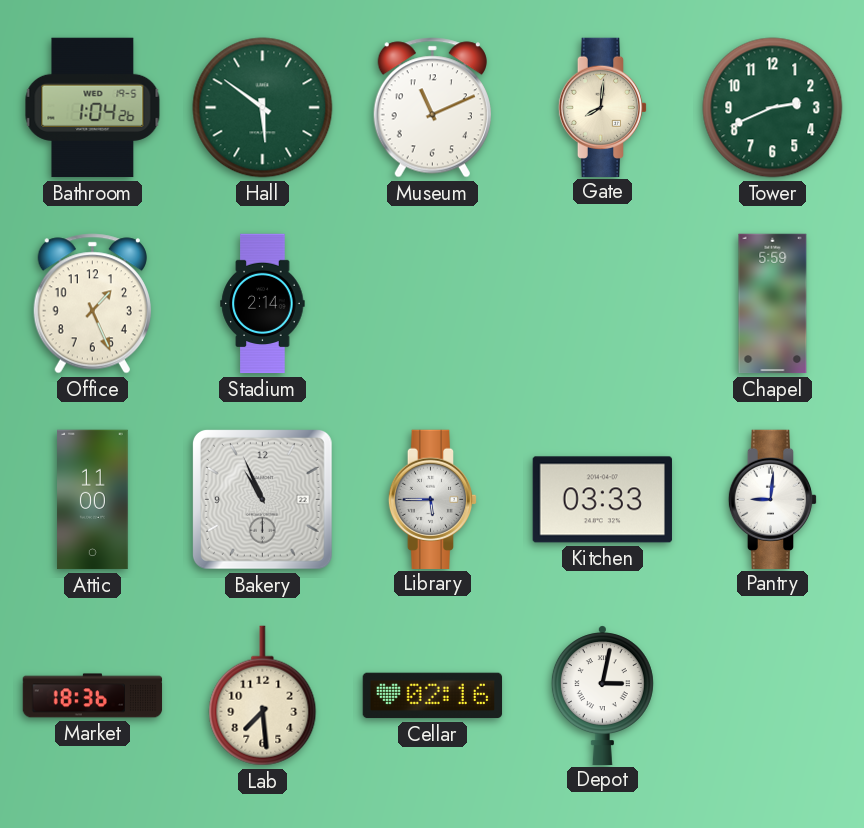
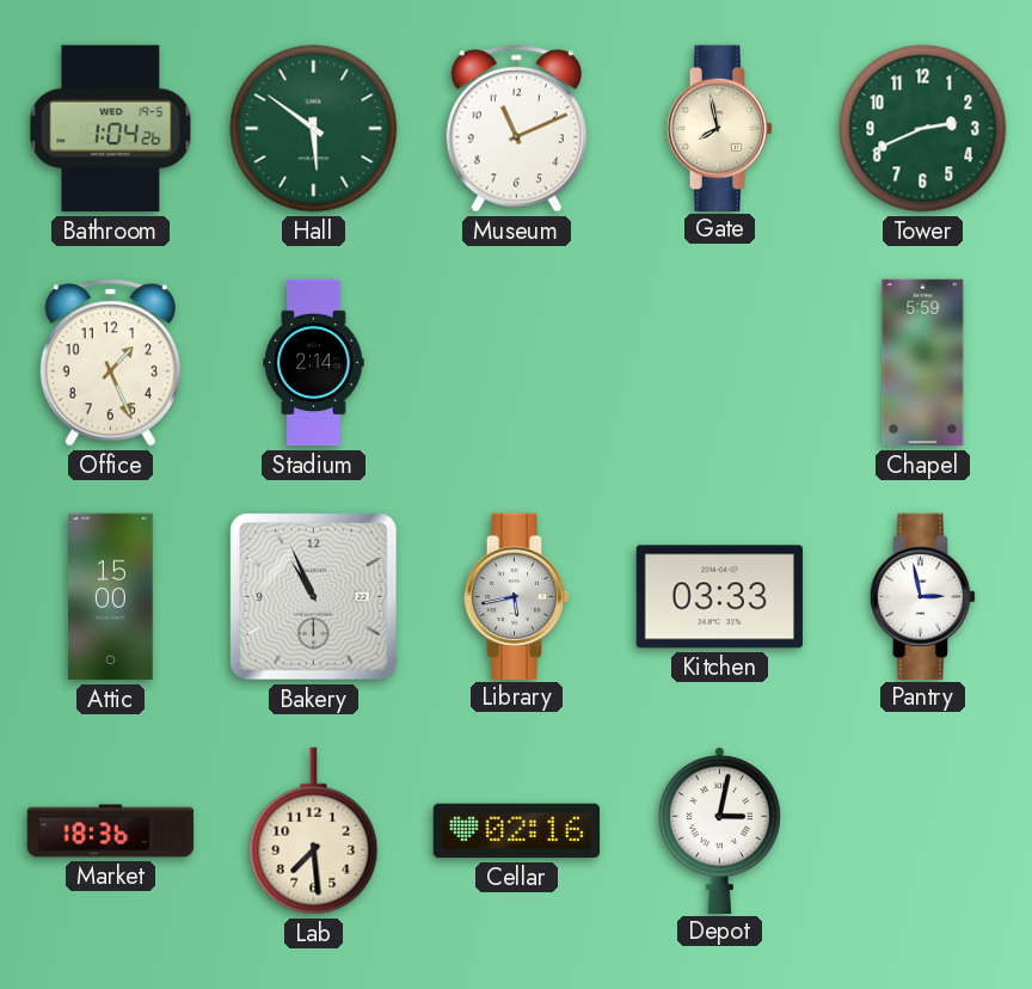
Gate: 8:01 -> 7:58 (720, 128)
Attic: 11:00 -> 15:00 (111, 597)
Library: 5:45 -> 5:43 (517, 596)
Pantry: 9:01 -> 2:58 (923, 596)
